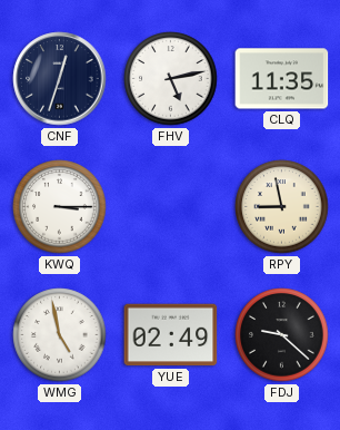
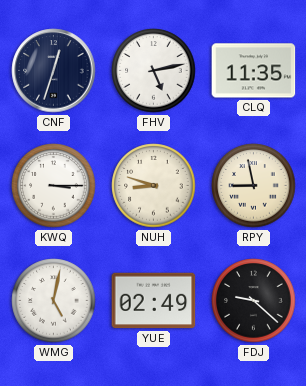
NUH: none -> 8:48 (154, 186)
WMG: 4:58 -> 5:02 (54, 301)
